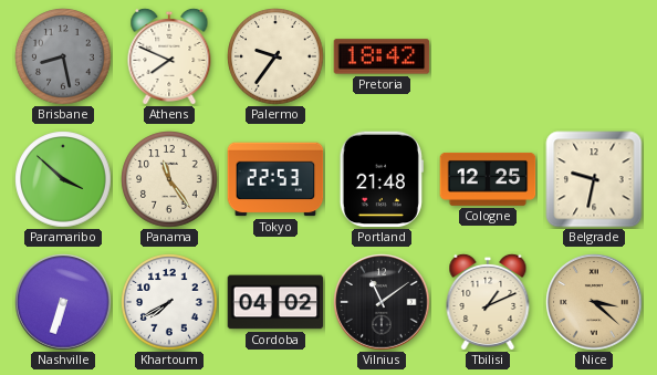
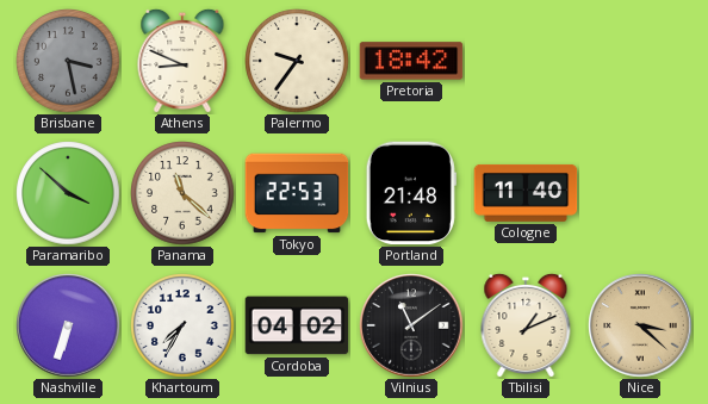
Brisbane: 8:28 -> 3:28 (68, 61)
Athens: 7:49 -> 8:49 (182, 60)
Panama: 11:24 -> 11:22 (182, 193)
Cologne: 12:25 -> 11:40 (526, 193)
Belgrade: 9:32 -> none (594, 179)
Khartoum: 7:40 -> 7:35 (182, 325)
